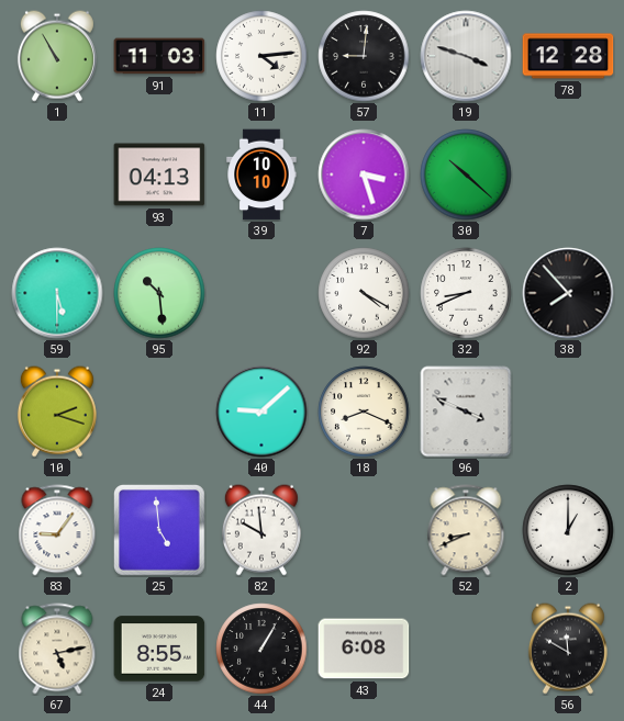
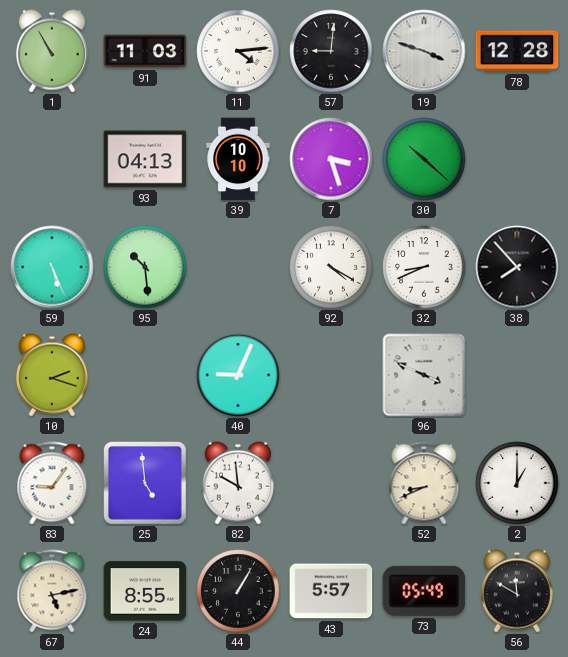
59: 5:30 -> 5:26 (52, 267)
40: 9:08 -> 9:04 (238, 375)
18: 8:19 -> none (364, 412)
43: 6:08 -> 5:57 (331, 591)
73: none -> 05:49 (424, 591)
